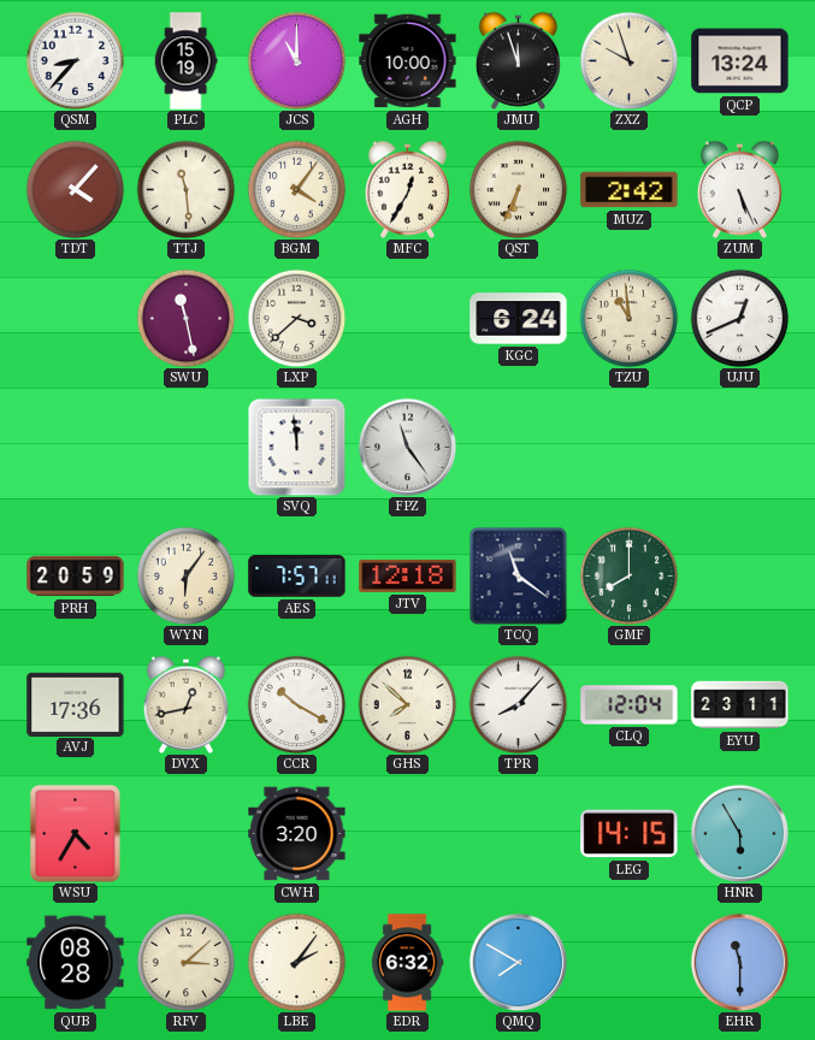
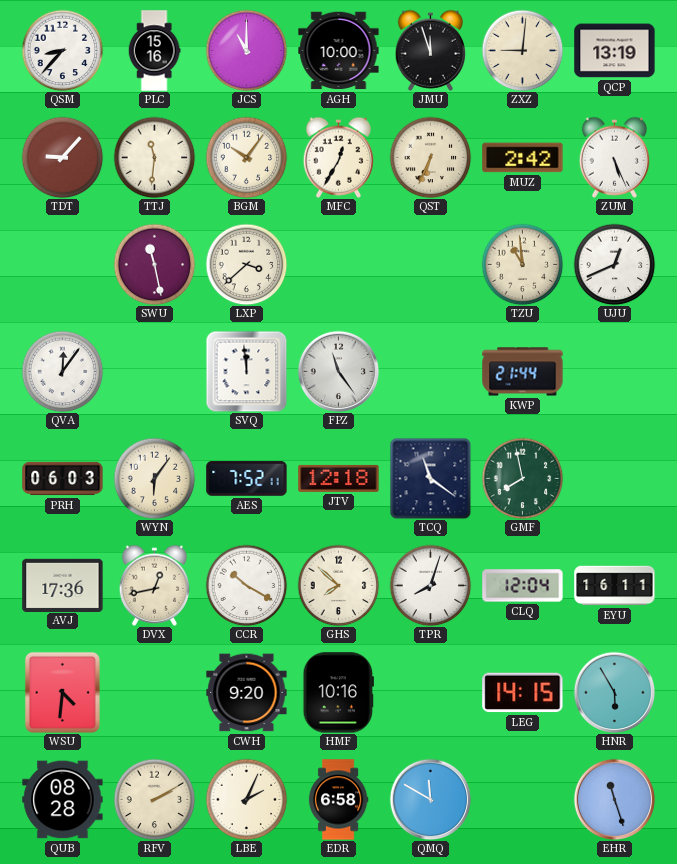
PLC: 15:19 -> 15:16 (154, 51)
ZXZ: 9:57 -> 9:01 (522, 50)
QCP: 13:24 -> 13:19 (615, 51)
TDT: 4:07 -> 9:07 (62, 157)
TTJ: 11:29 -> 11:31 (154, 157)
BGM: 4:06 -> 10:06 (246, 157)
KGC: 6:24 -> none (519, 319)
QVA: none -> 12:06 (62, 371)
KWP: none -> 21:44 (523, 372)
PRH: 20:59 -> 06:03 (63, 479)
AES: 7:57 -> 7:52 (247, 479)
GMF: 8:00 -> 7:58 (522, 478)
TPR: 8:07 -> 8:03 (430, 585)
EYU: 23:11 -> 16:11 (615, 586)
WSU: 4:35 -> 4:31 (62, 692)
CWH: 3:20 -> 9:20 (247, 693)
HMF: none -> 10:16 (338, 693)
RFV: 3:08 -> 2:10 (154, 799)
LBE: 2:06 -> 2:04 (246, 799)
EDR: 6:32 -> 6:58 (338, 800)
QMQ: 7:50 -> 11:50 (430, 799)
EHR: 11:30 -> 11:27 (614, 799)
